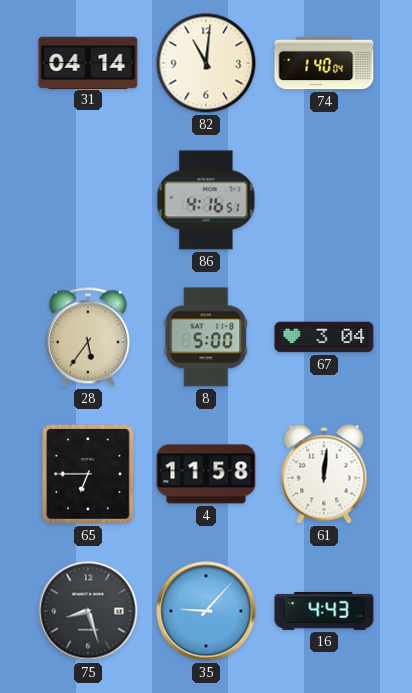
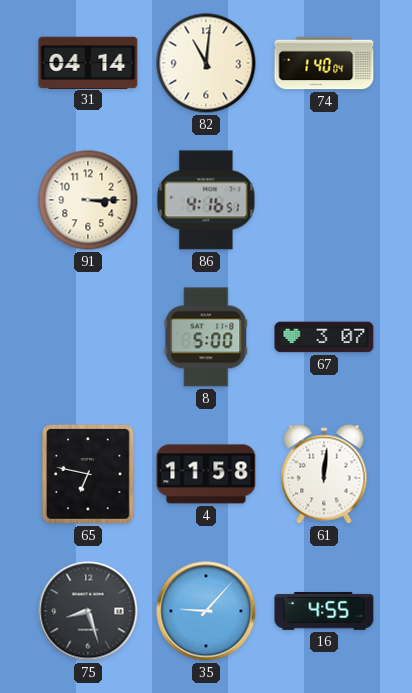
91: none -> 3:15 (88, 200)
28: 5:36 -> none (88, 337)
67: 3:04 -> 3:07 (324, 337)
65: 6:45 -> 6:47 (89, 474)
16: 4:43 -> 4:55 (324, 611)
